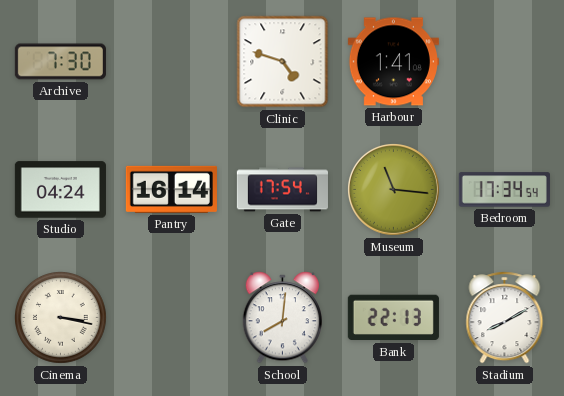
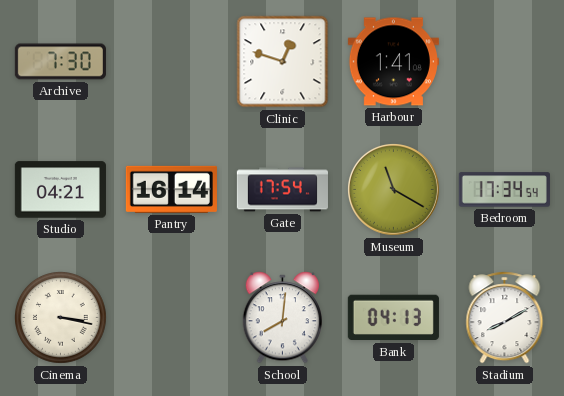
Clinic: 4:48 -> 12:48 (283, 62)
Studio: 04:24 -> 04:21 (60, 190)
Museum: 11:16 -> 11:20 (393, 189)
Bank: 22:13 -> 04:13 (393, 318)
